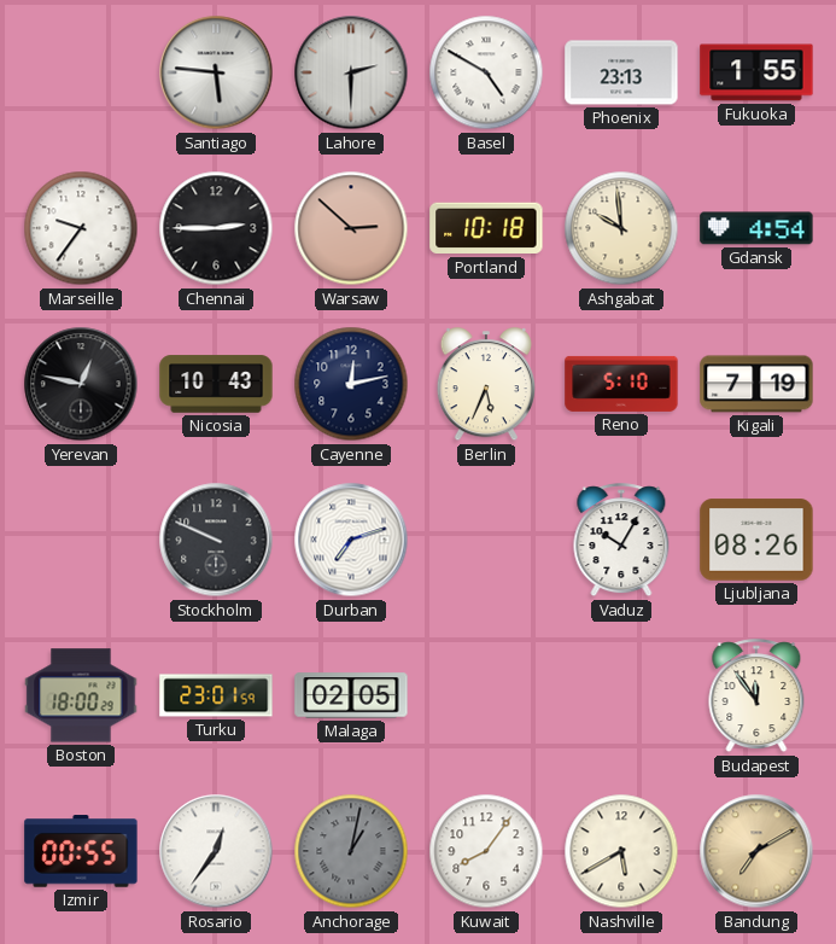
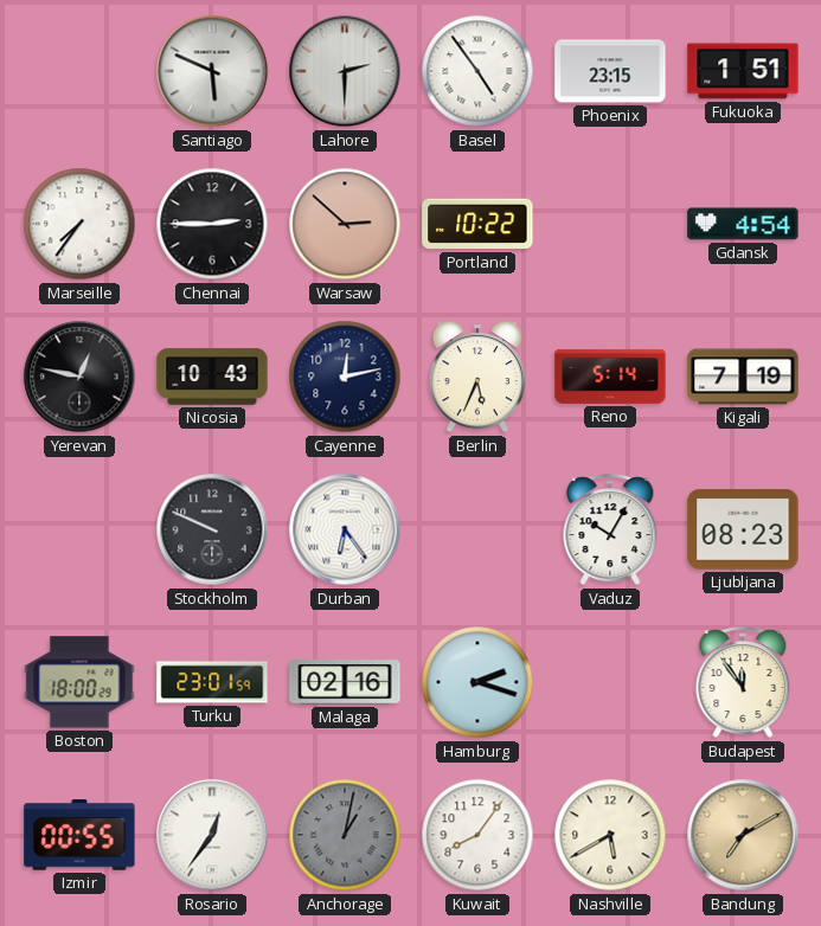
Santiago: 5:46 -> 5:49 (212, 71)
Basel: 4:50 -> 4:54 (477, 71)
Phoenix: 23:13 -> 23:15 (610, 71)
Fukuoka: 1:55 -> 1:51 (743, 71)
Marseille: 9:36 -> 7:36 (79, 224)
Portland: 10:18 -> 10:22 (477, 224)
Ashgabat: 9:59 -> none (621, 228)
Reno: 5:10 -> 5:14 (610, 377)
Durban: 7:12 -> 6:24 (345, 529)
Ljubljana: 08:26 -> 08:23 (743, 529)
Malaga: 02:05 -> 02:16 (345, 682)
Hamburg: none -> 2:18 (477, 682)
